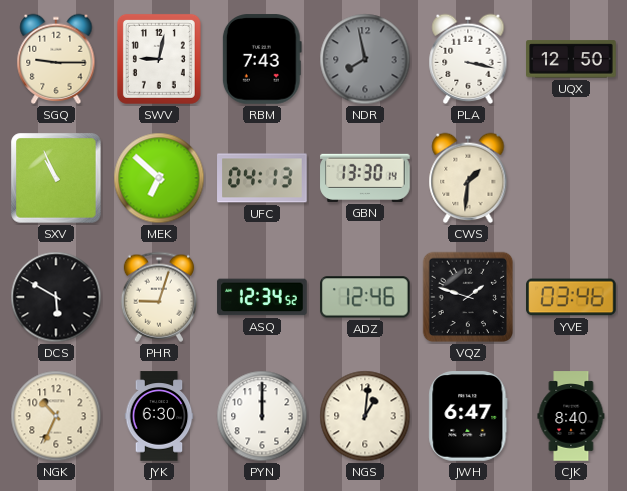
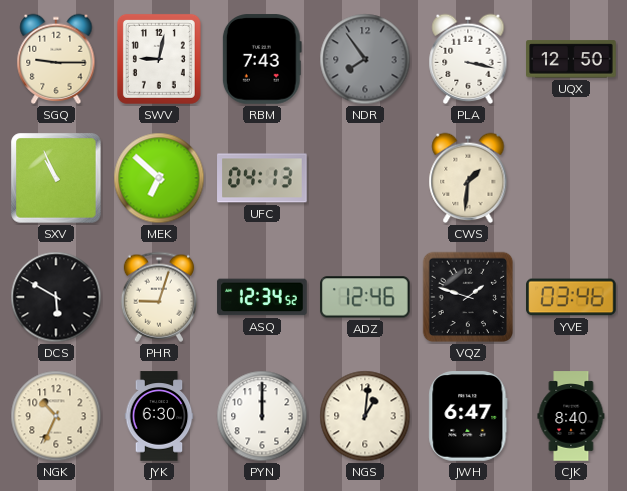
NDR: 7:58 -> 7:54 (365, 59)
GBN: 13:30 -> none (365, 178)
